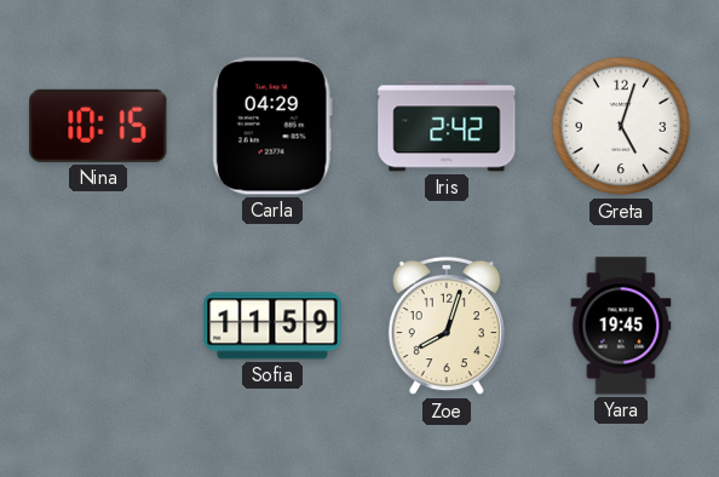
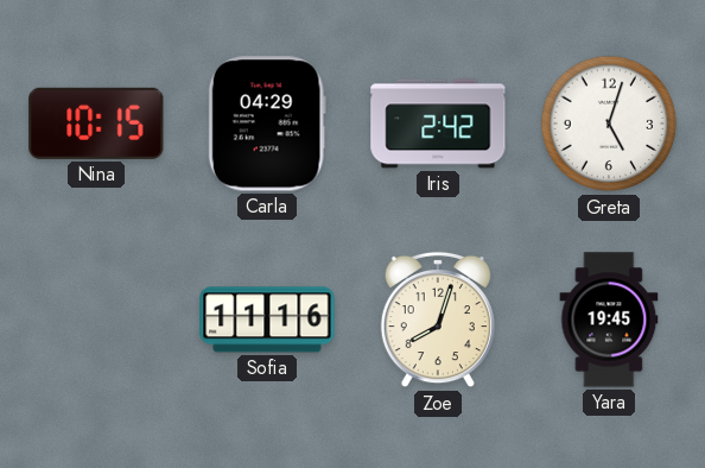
Sofia: 11:59 -> 11:16 (267, 320)
